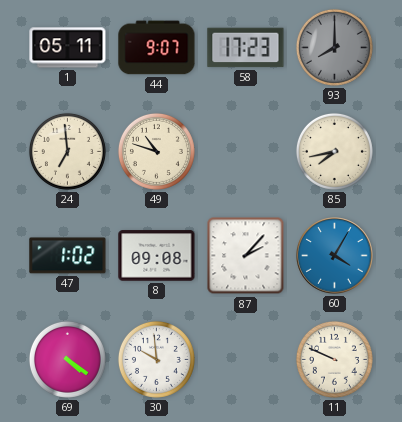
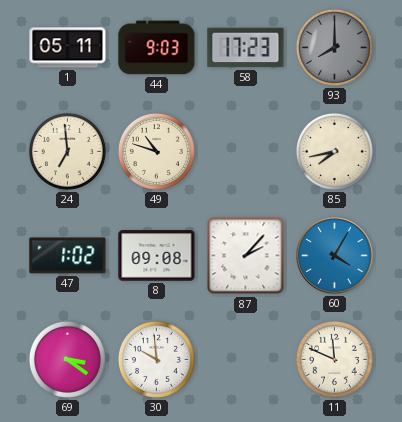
44: 9:07 -> 9:03 (157, 48)
69: 4:21 -> 3:21 (67, 359)
11: 9:49 -> 11:49 (334, 359)
